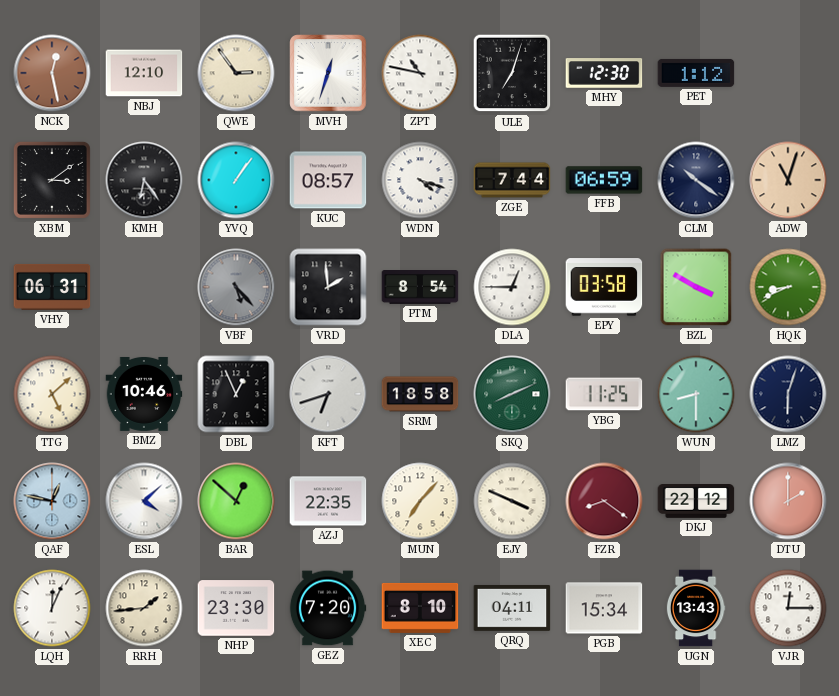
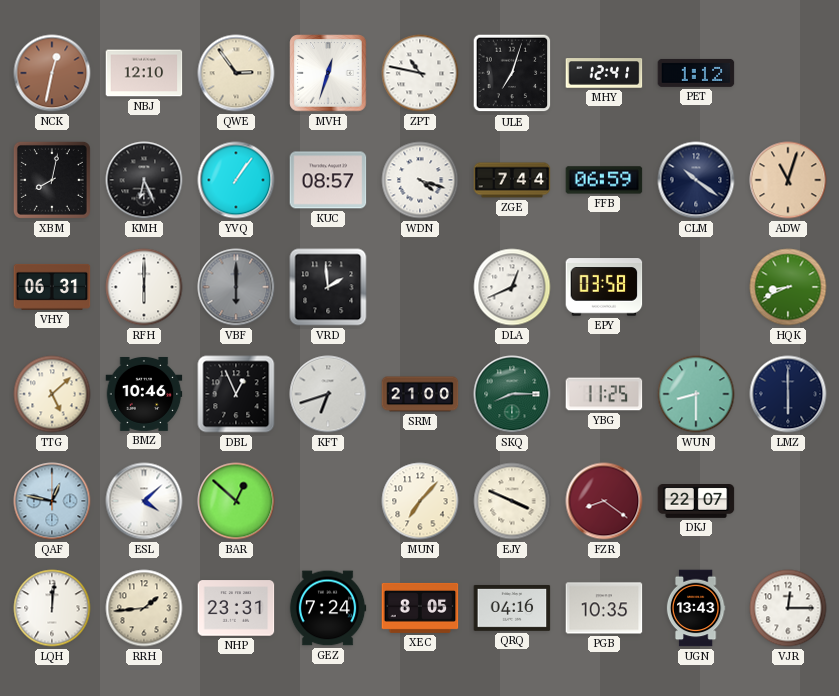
NCK: 12:28 -> 12:32 (52, 73)
MHY: 12:30 -> 12:41 (604, 73)
XBM: 3:09 -> 8:02 (52, 180)
KMH: 6:24 -> 6:26 (144, 180)
RFH: none -> 6:00 (144, 287)
VBF: 5:23 -> 6:00 (236, 287)
PTM: 8:54 -> none (420, 288)
DLA: 12:45 -> 12:41 (512, 287)
BZL: 3:50 -> none (696, 287)
SRM: 18:58 -> 21:00 (420, 394)
SKQ: 8:11 -> 8:15 (512, 394)
LMZ: 6:03 -> 6:00 (788, 394)
AZJ: 22:35 -> none (328, 501)
DKJ: 22:12 -> 22:07 (696, 502)
DTU: 2:00 -> none (788, 501)
LQH: 12:04 -> 12:01 (52, 608)
NHP: 23:30 -> 23:31 (236, 608)
GEZ: 7:20 -> 7:24 (328, 608)
XEC: 8:10 -> 8:05 (420, 608)
QRQ: 04:11 -> 04:16 (512, 608)
PGB: 15:34 -> 10:35 (604, 608)
